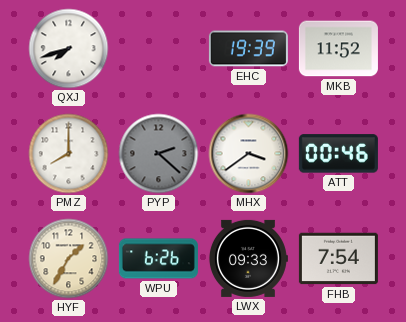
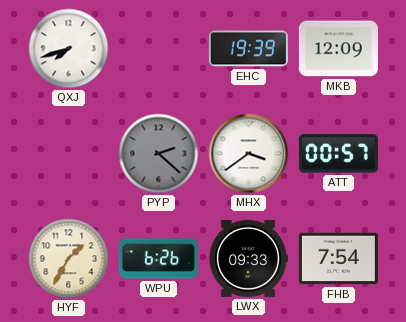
MKB: 11:52 -> 12:09 (338, 49)
PMZ: 8:00 -> none (69, 154)
ATT: 00:46 -> 00:57 (338, 154)
